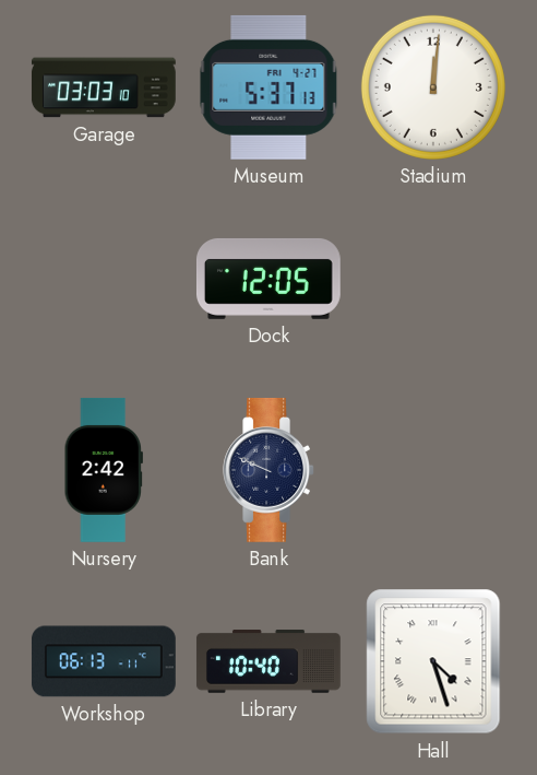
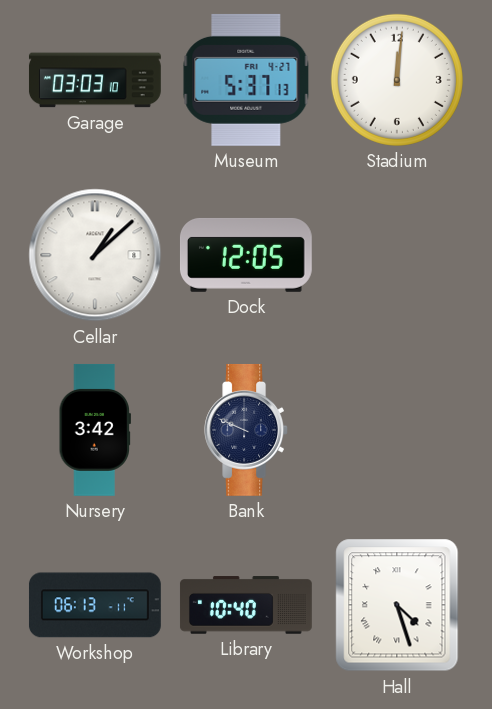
Cellar: none -> 1:08 (95, 255)
Nursery: 2:42 -> 3:42 (95, 430)
